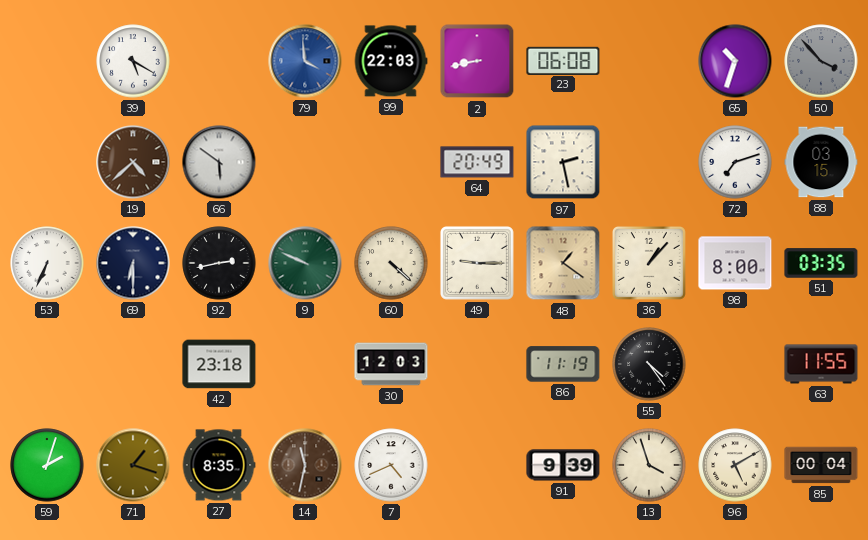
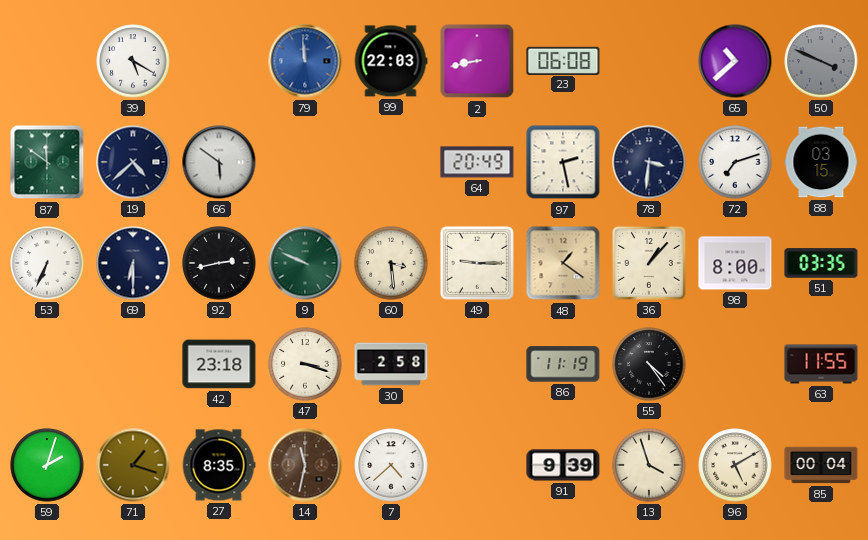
79: 3:59 -> 11:59 (305, 61)
65: 10:33 -> 10:38 (735, 61)
50: 3:53 -> 3:49 (821, 61)
87: none -> 11:51 (47, 162)
19 dial: brown -> navy (133, 162)
78: none -> 3:31 (649, 162)
60: 4:22 -> 3:29 (391, 263)
47: none -> 3:18 (305, 364)
30: 12:03 -> 2:58 (391, 364)
7: 4:41 -> 4:38 (391, 465)
